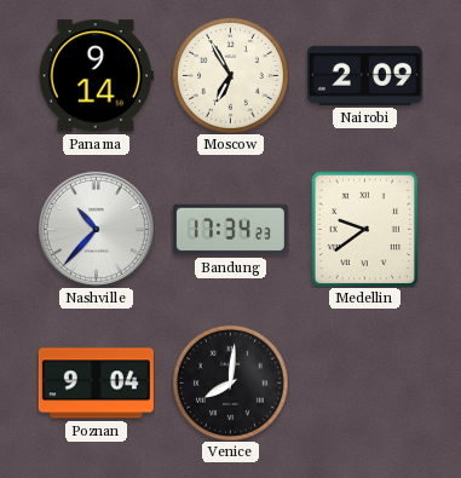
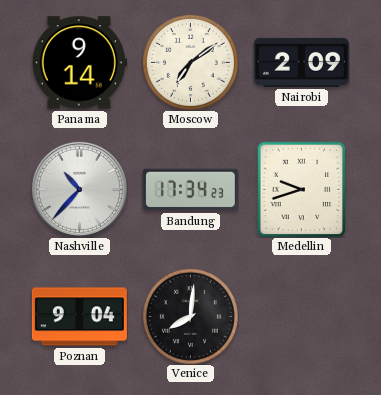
Moscow: 6:55 -> 7:09 (190, 62)
Medellin: 9:39 -> 9:42 (302, 189)
